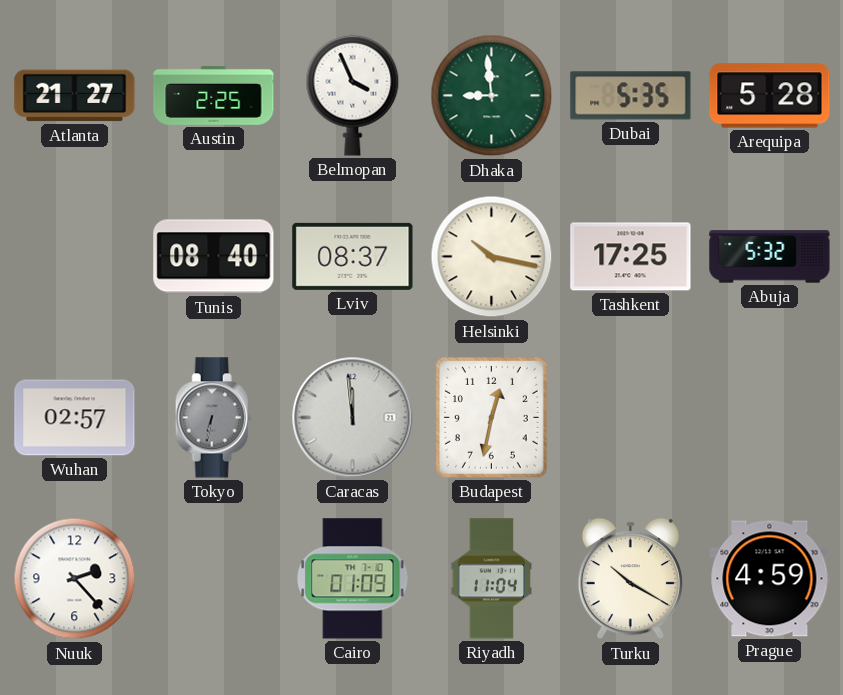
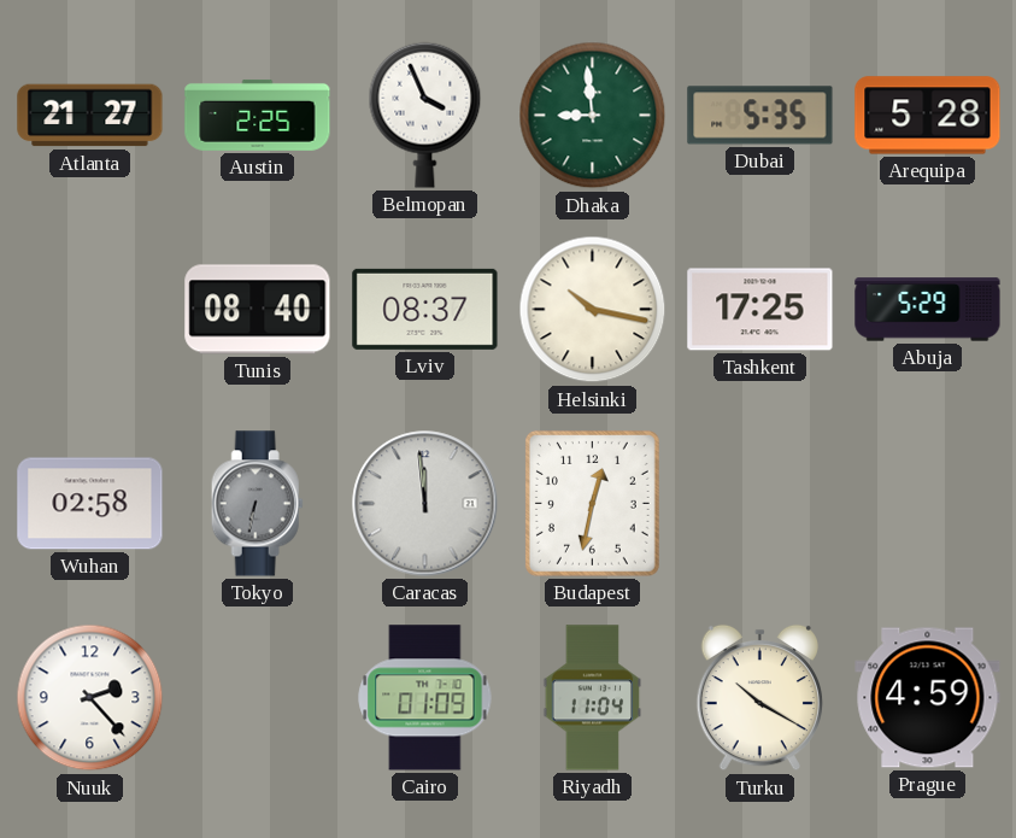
Abuja: 5:32 -> 5:29 (928, 310)
Wuhan: 02:57 -> 02:58 (90, 504)
